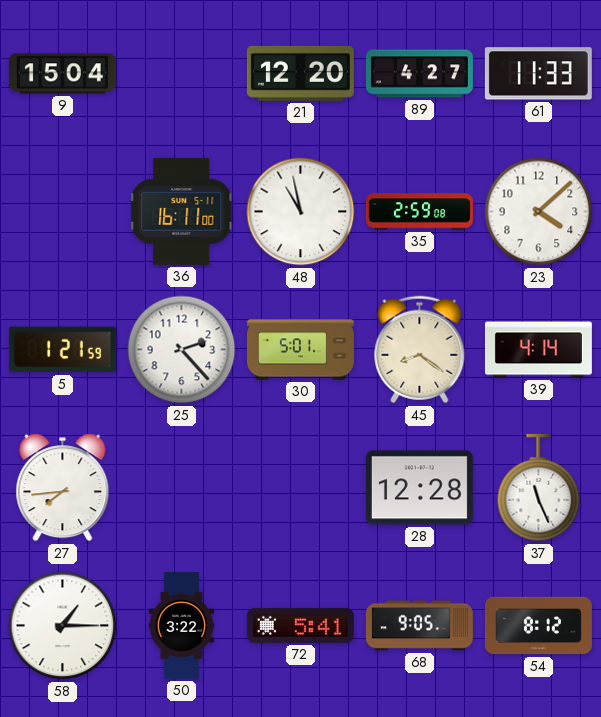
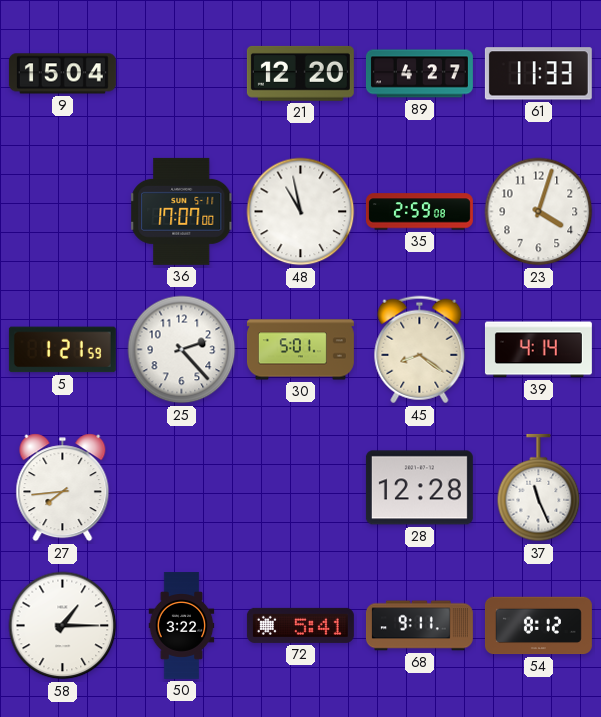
36: 16:11 -> 17:07 (182, 211)
23: 4:08 -> 4:03 (539, 212)
68: 9:05 -> 9:11 (419, 626)
